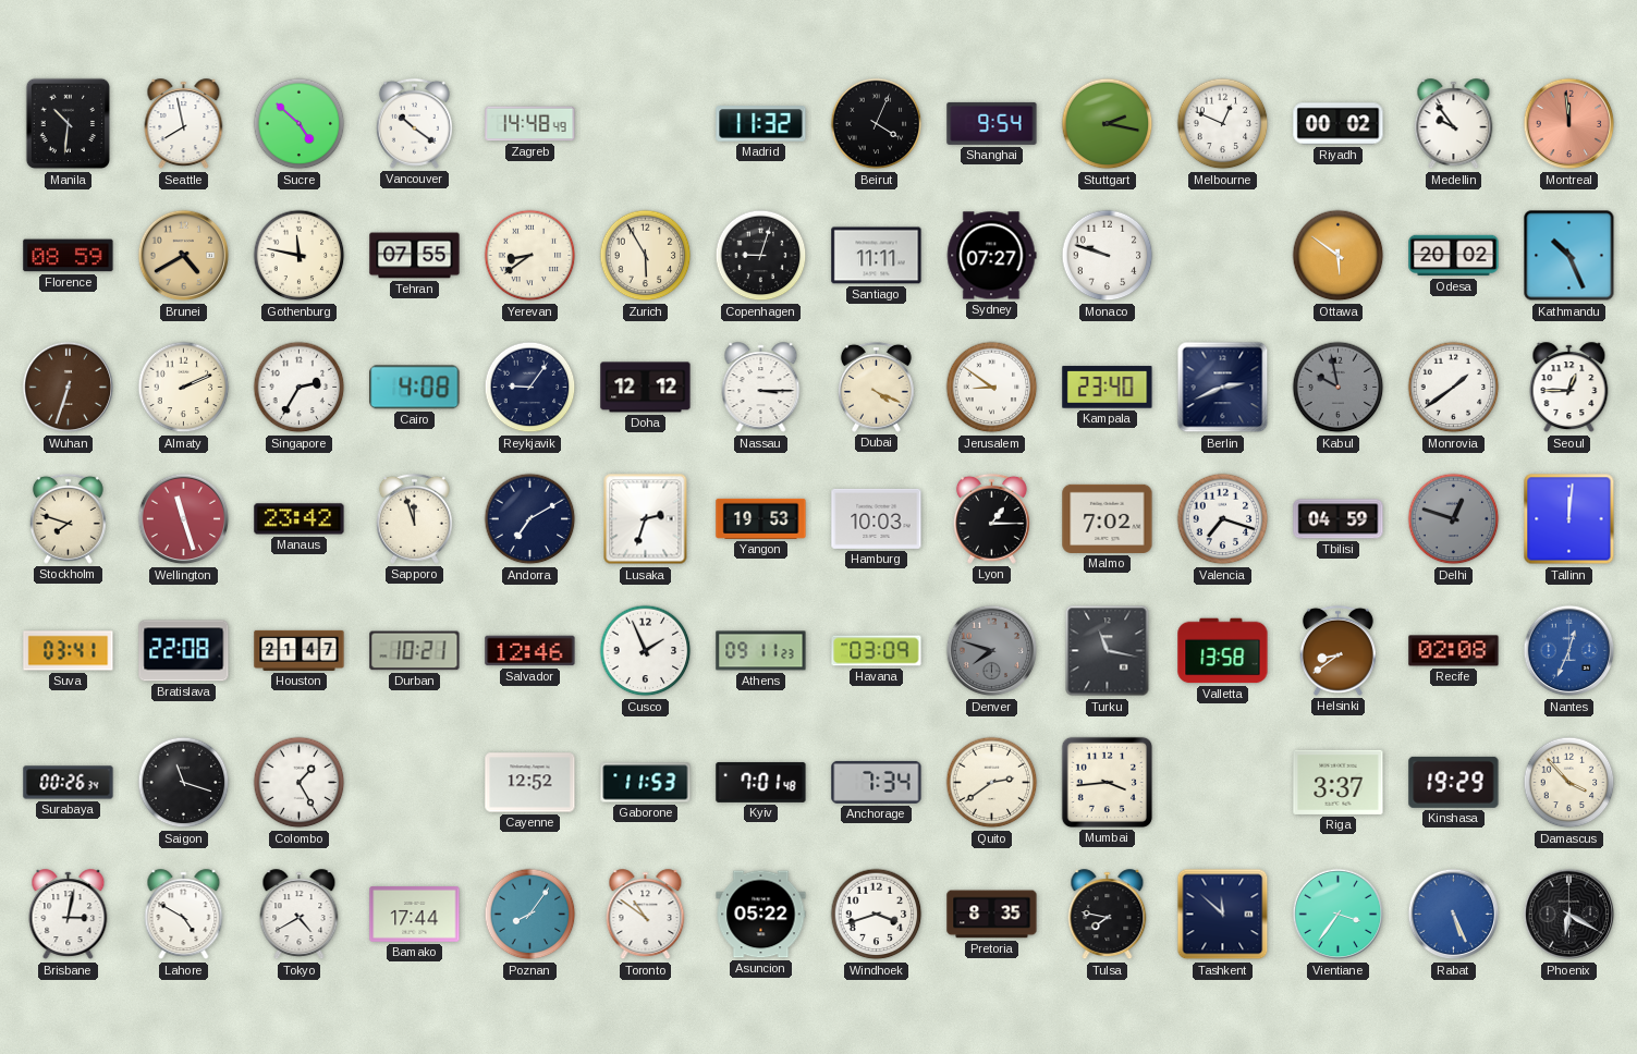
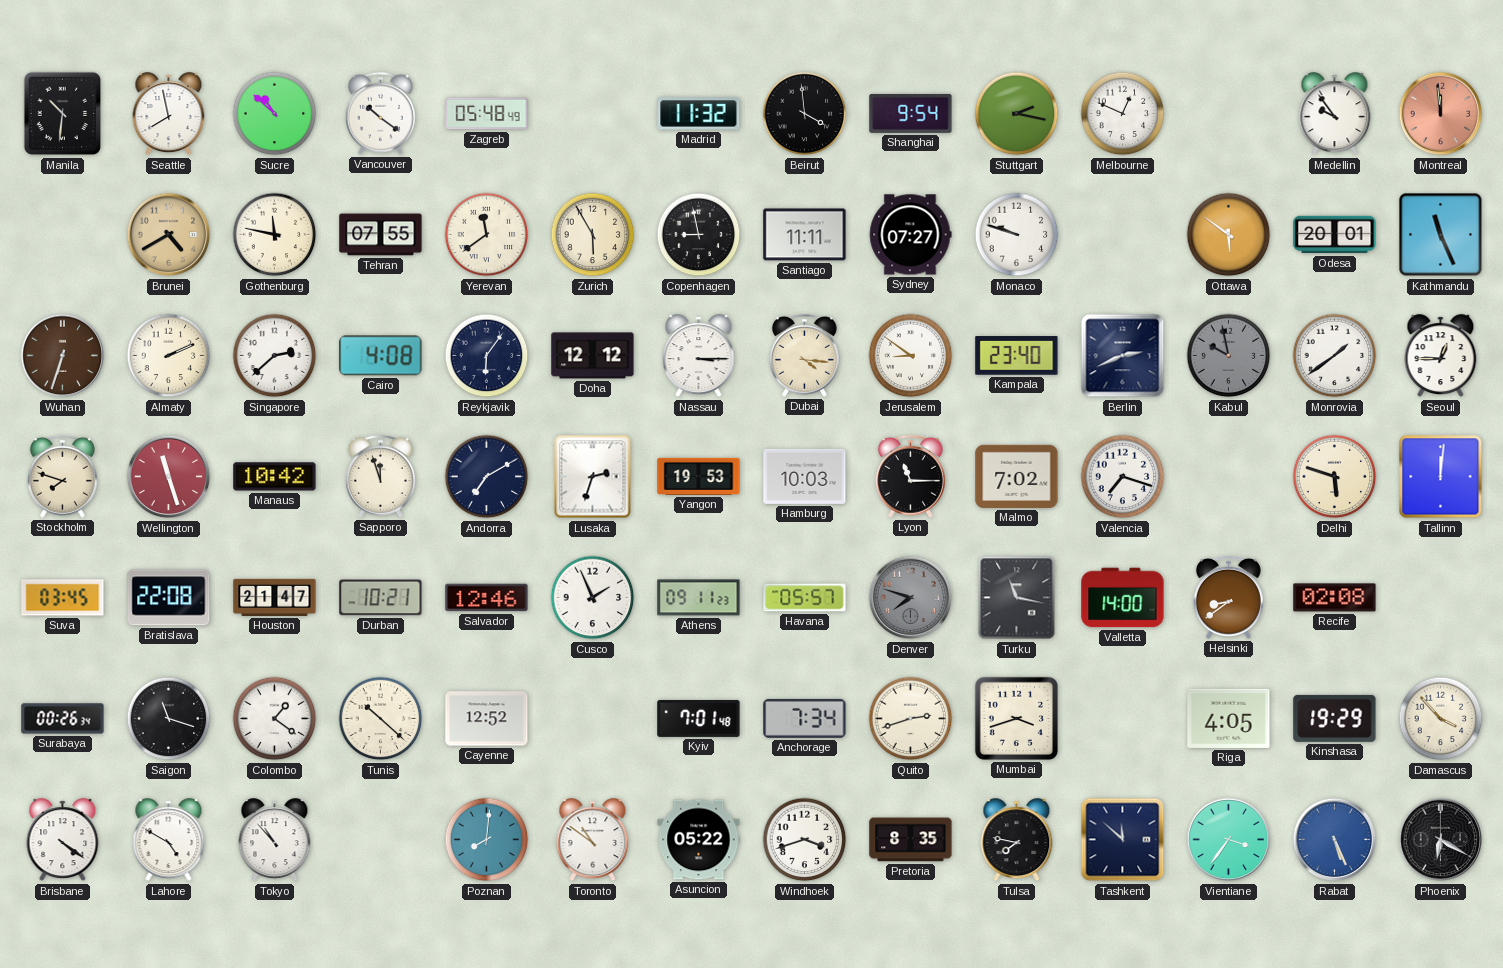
Sucre: 4:52 -> 10:52 (275, 114)
Zagreb: 14:48 -> 05:48 (487, 114)
Beirut: 4:04 -> 3:59 (805, 114)
Riyadh: 00:02 -> none (1339, 124)
Florence: 08:59 -> none (69, 256)
Yerevan: 8:39 -> 11:39 (487, 235)
Copenhagen: 9:03 -> 8:58 (699, 235)
Odesa: 20:02 -> 20:01 (1335, 235)
Kathmandu: 10:26 -> 11:26 (1441, 235)
Singapore: 2:35 -> 2:38 (275, 356)
Reykjavik: 9:06 -> 6:06 (487, 356)
Dubai: 4:19 -> 4:16 (804, 355)
Manaus: 23:42 -> 10:42 (275, 477)
Lyon: 1:15 -> 11:15 (910, 476)
Tbilisi: 04:59 -> none (1339, 519)
Delhi: 12:48 -> 5:48 (1335, 477)
Delhi dial: grey -> cream (1335, 477)
Suva: 03:41 -> 03:45 (63, 598)
Havana: 03:09 -> 05:57 (805, 598)
Valletta: 13:58 -> 14:00 (1123, 598)
Nantes: 12:34 -> none (1569, 651)
Colombo: 1:25 -> 1:21 (275, 719)
Tunis: none -> 10:22 (381, 719)
Gaborone: 11:53 -> none (646, 783)
Quito: 2:39 -> 2:42 (911, 719)
Mumbai: 3:44 -> 3:42 (1016, 718)
Riga: 3:37 -> 4:05 (1229, 718)
Brisbane: 3:02 -> 4:21 (63, 840)
Tokyo: 4:40 -> 10:53 (275, 840)
Bamako: 17:44 -> none (415, 915)
Poznan: 8:06 -> 8:01 (487, 840)
